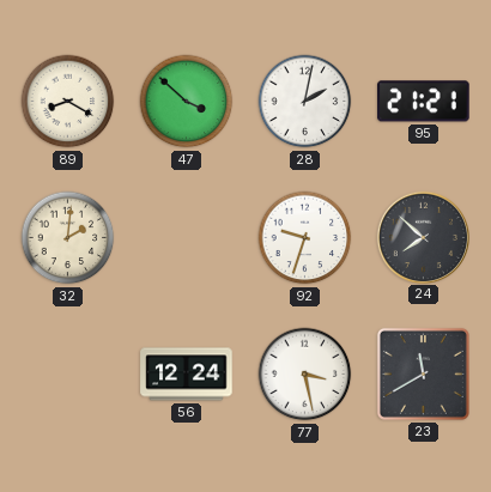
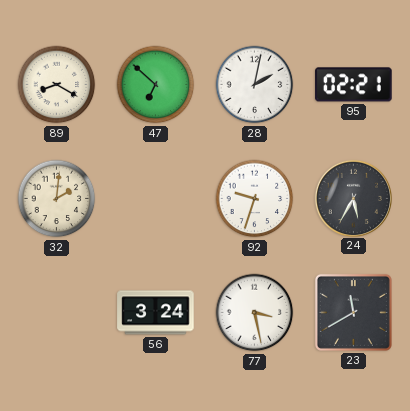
47: 3:52 -> 6:52 (156, 85)
95: 21:21 -> 02:21 (354, 85)
24: 7:52 -> 5:35 (353, 198)
56: 12:24 -> 3:24 (156, 313)
